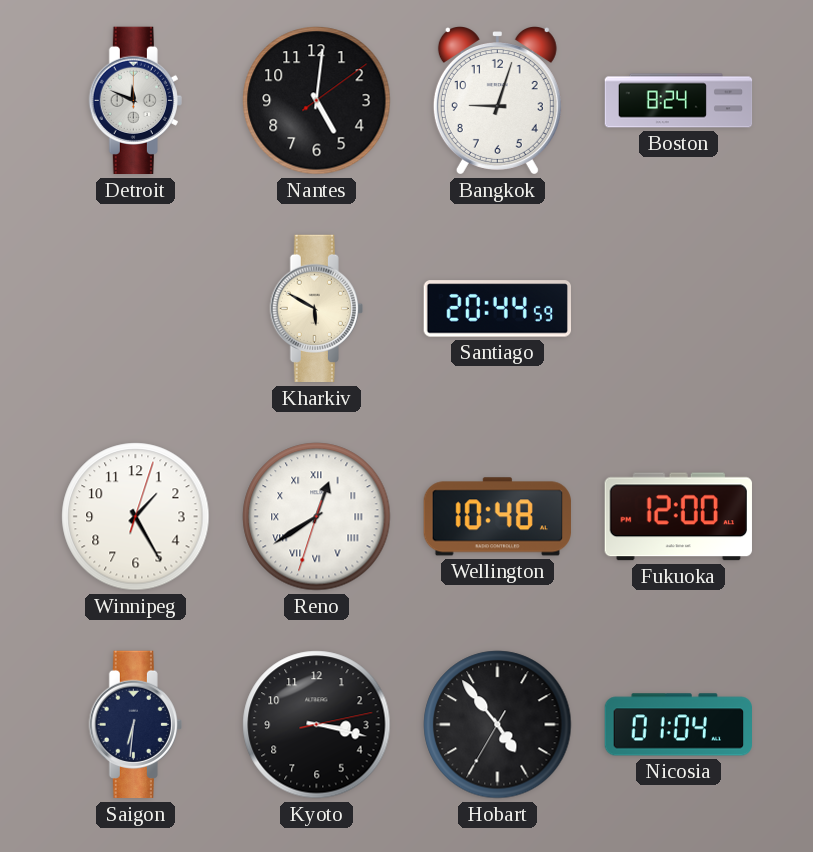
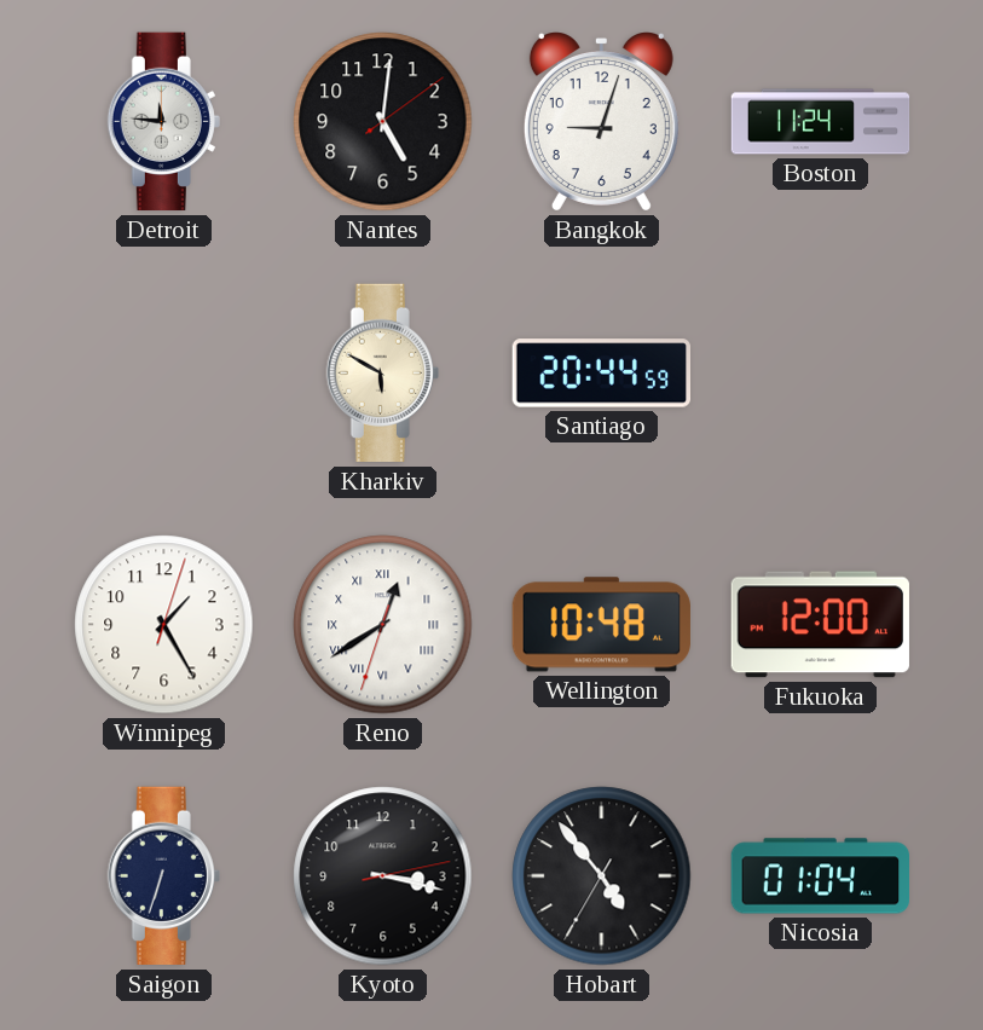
Detroit: 11:49 -> 11:46 (163, 122)
Boston: 8:24 -> 11:24 (821, 122)
Saigon: 6:31 -> 6:33 (163, 876)
